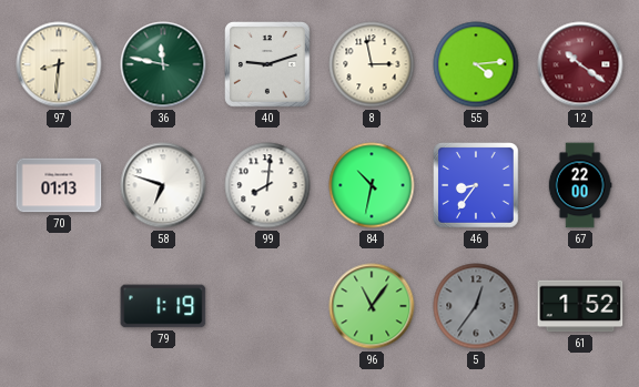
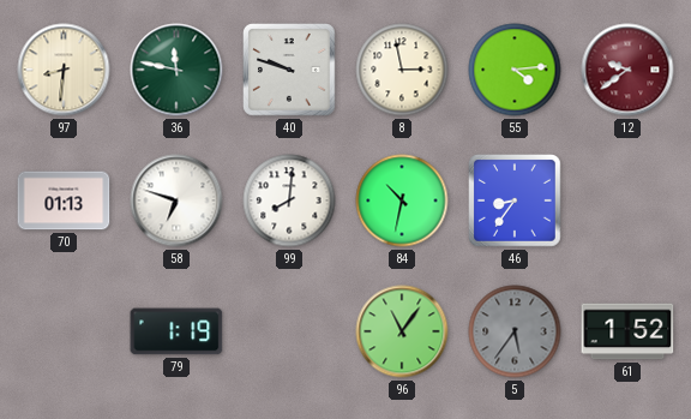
40: 9:12 -> 9:48 (290, 71)
12: 10:21 -> 9:39 (627, 70)
67: 22:00 -> none (580, 185)
5: 12:36 -> 5:36 (515, 331)
